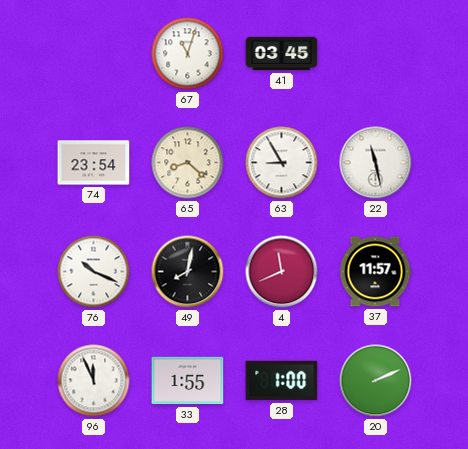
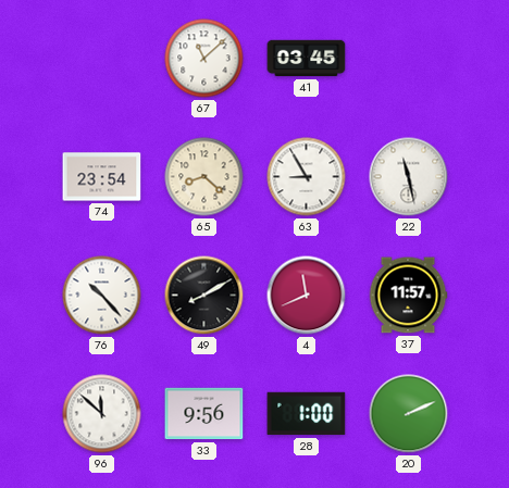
67: 11:03 -> 11:08 (204, 59)
76: 10:19 -> 10:23 (102, 296)
49: 8:02 -> 8:10 (204, 296)
96: 11:56 -> 11:52 (102, 414)
33: 1:55 -> 9:56 (204, 414)
